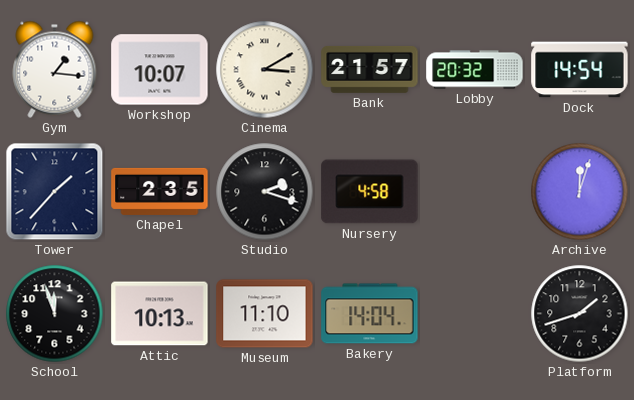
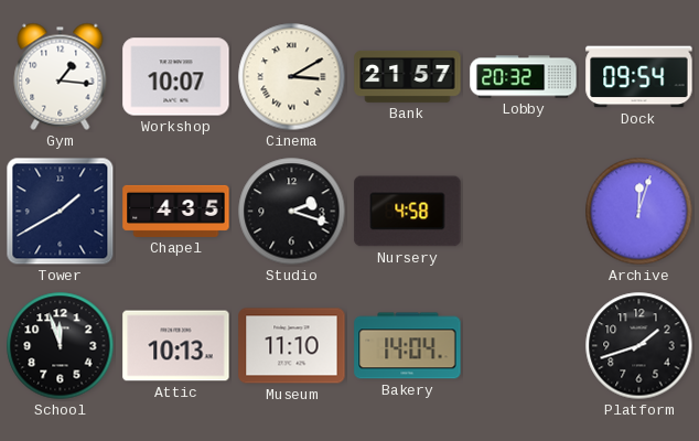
Dock: 14:54 -> 09:54 (639, 77)
Tower: 1:37 -> 1:40 (61, 212)
Chapel: 2:35 -> 4:35 (176, 211)
